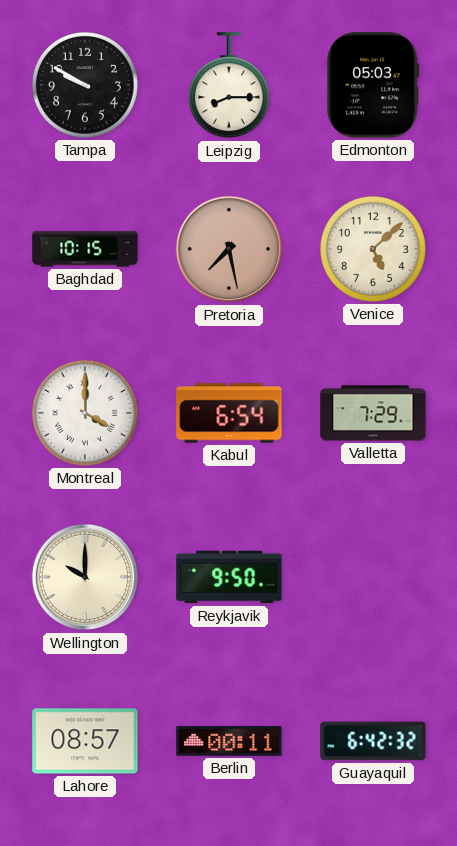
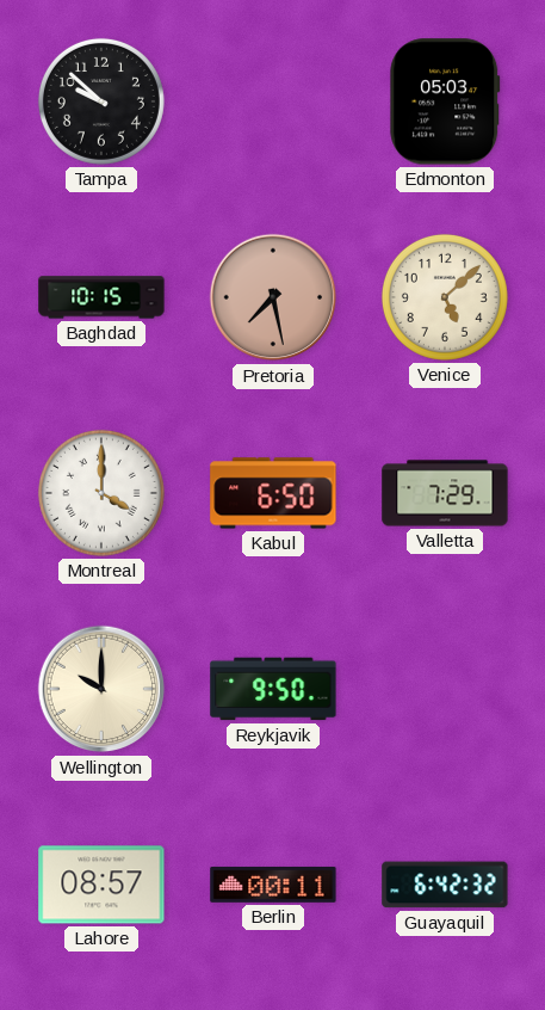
Tampa: 9:50 -> 9:52 (101, 101)
Leipzig: 8:15 -> none (229, 86)
Kabul: 6:54 -> 6:50 (273, 493)
